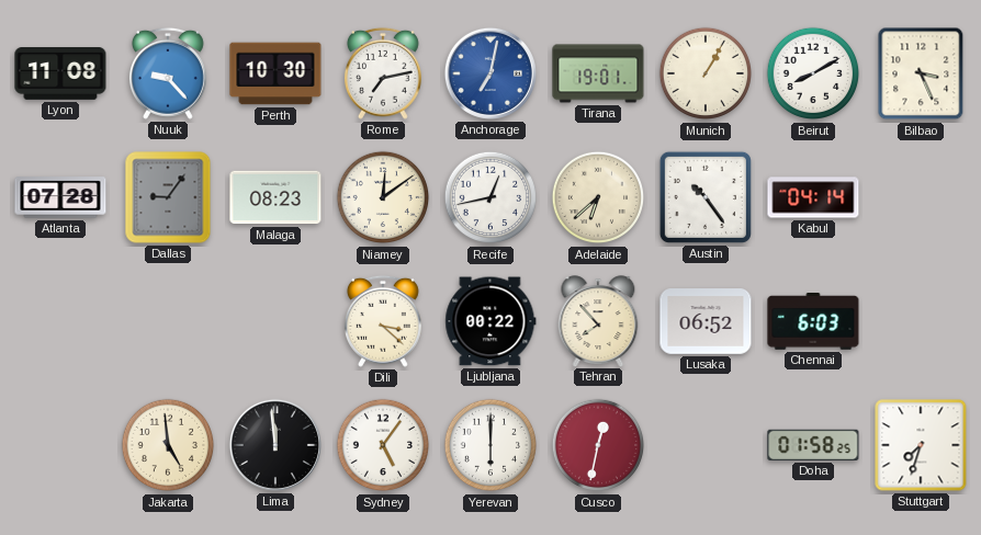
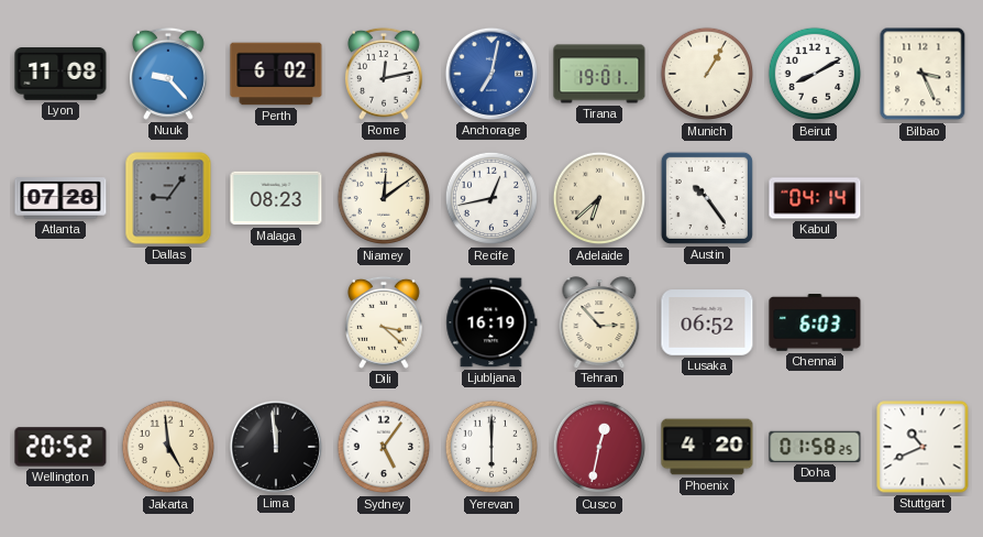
Perth: 10:30 -> 6:02 (276, 74)
Rome: 7:13 -> 12:13 (384, 74)
Ljubljana: 00:22 -> 16:19 (491, 322)
Tehran: 7:53 -> 2:53 (599, 322)
Wellington: none -> 20:52 (60, 447)
Phoenix: none -> 4:20 (707, 447)
Stuttgart: 7:33 -> 10:41 (923, 447)
